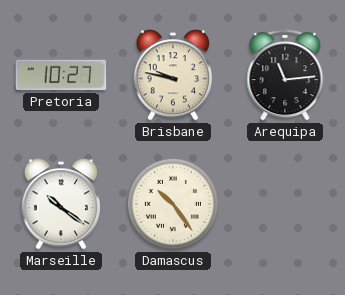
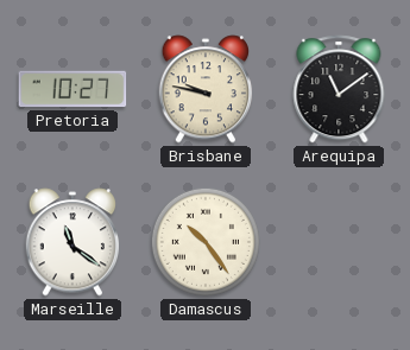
Arequipa: 11:14 -> 11:09 (339, 89)
Marseille: 10:21 -> 11:21 (72, 242)
